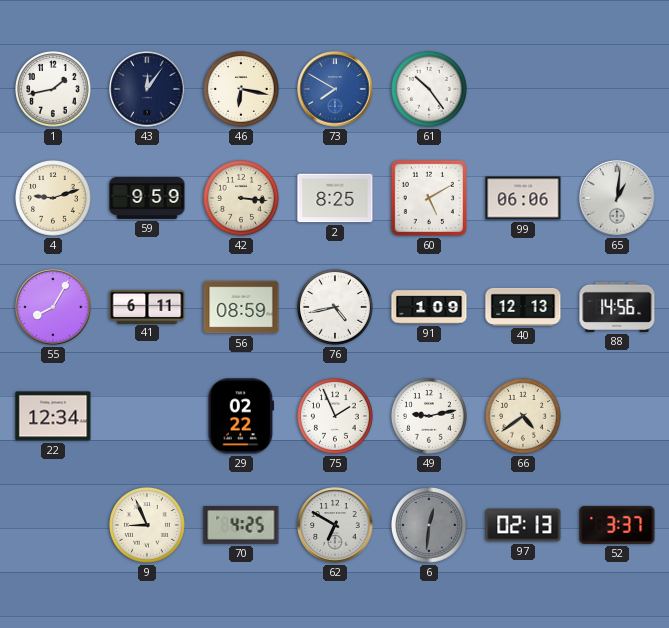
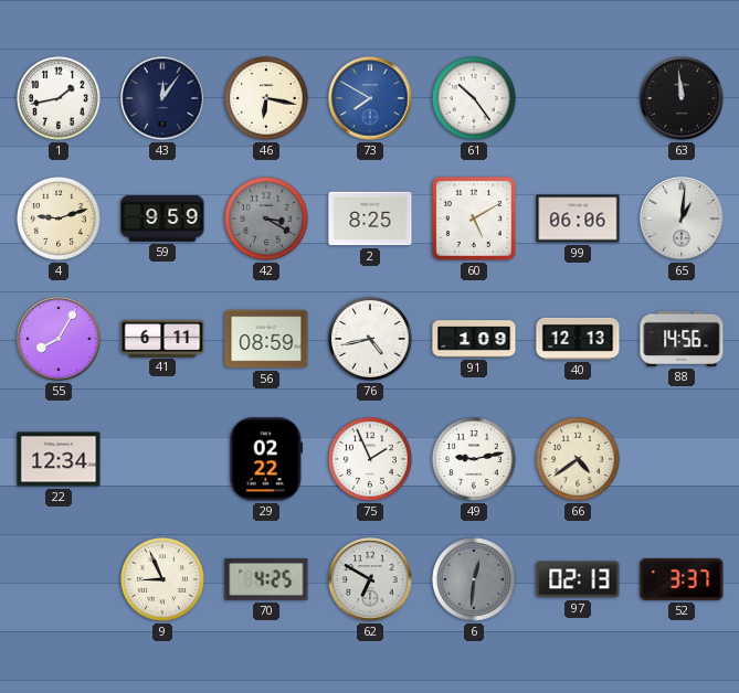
63: none -> 11:59 (682, 98)
42: 3:16 -> 3:20 (267, 220)
42 dial: cream -> grey (267, 220)
